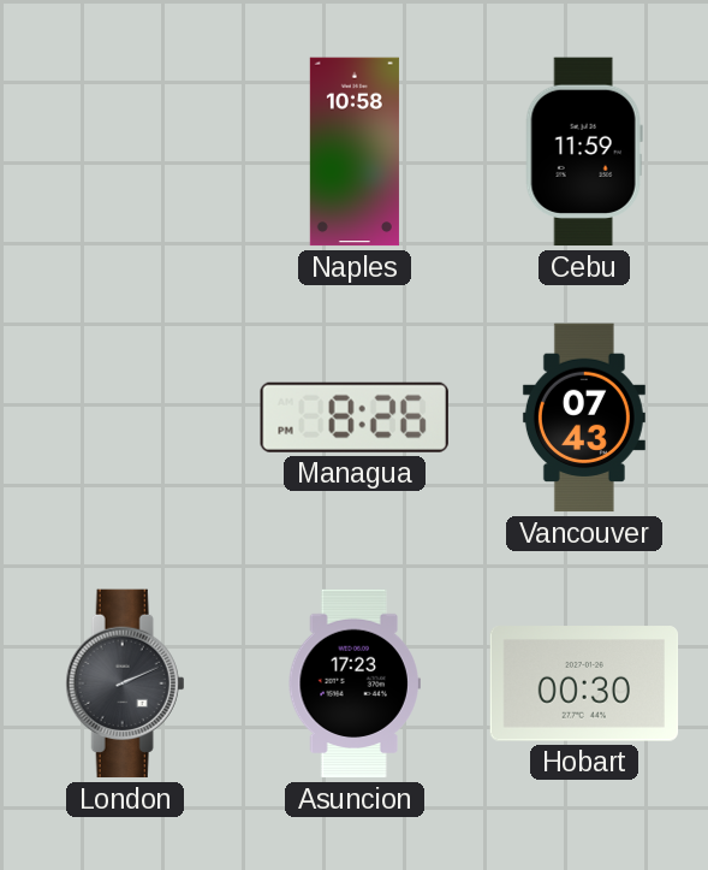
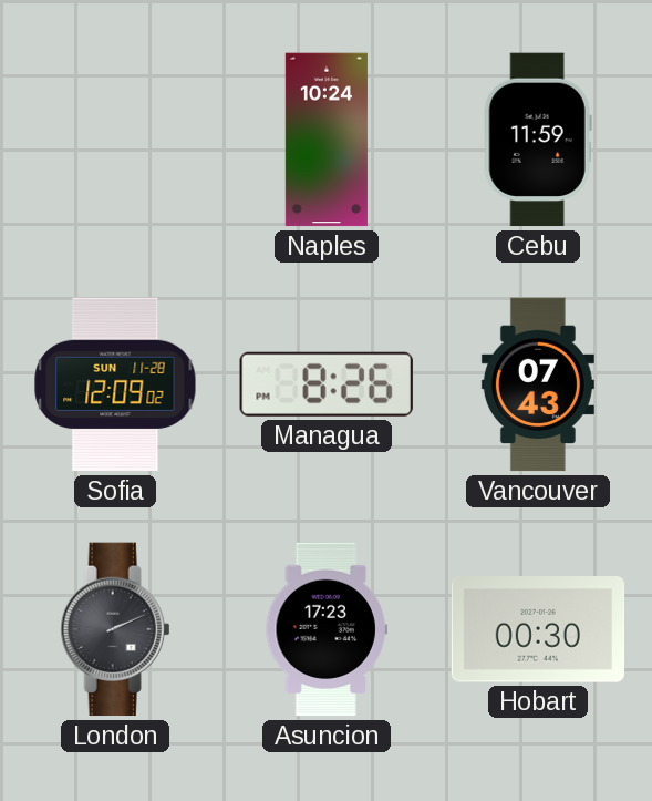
Naples: 10:58 -> 10:24 (327, 140)
Sofia: none -> 12:09 (115, 384)
